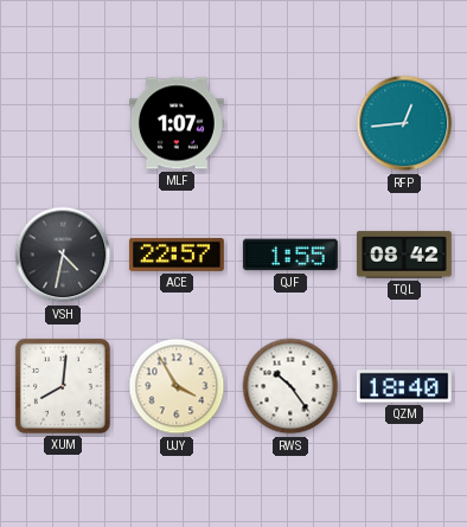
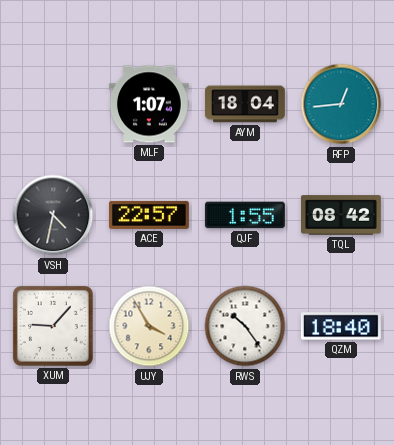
AYM: none -> 18:04 (245, 104)
XUM: 8:01 -> 9:07 (53, 326)
